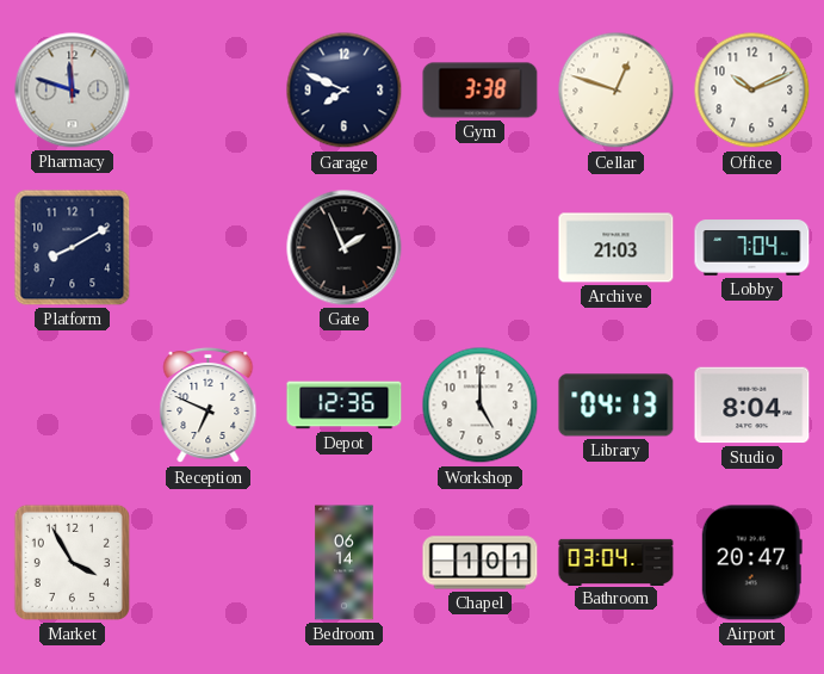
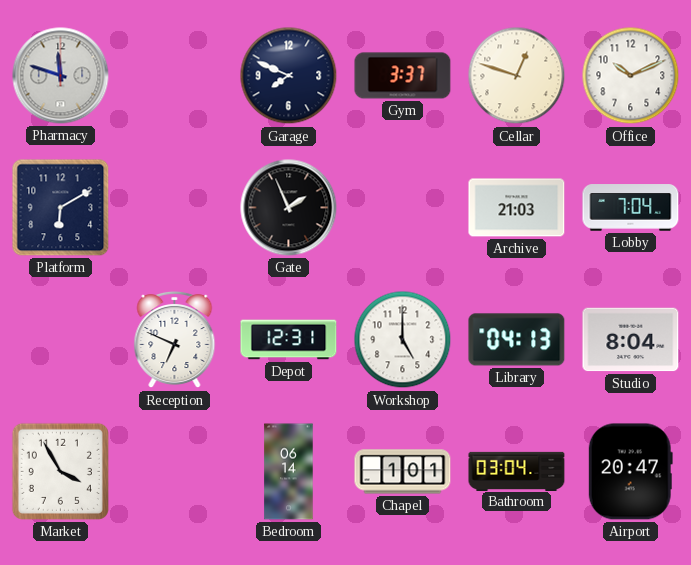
Gym: 3:38 -> 3:37 (403, 76)
Platform: 8:10 -> 6:10 (61, 208)
Depot: 12:36 -> 12:31 (289, 340)
